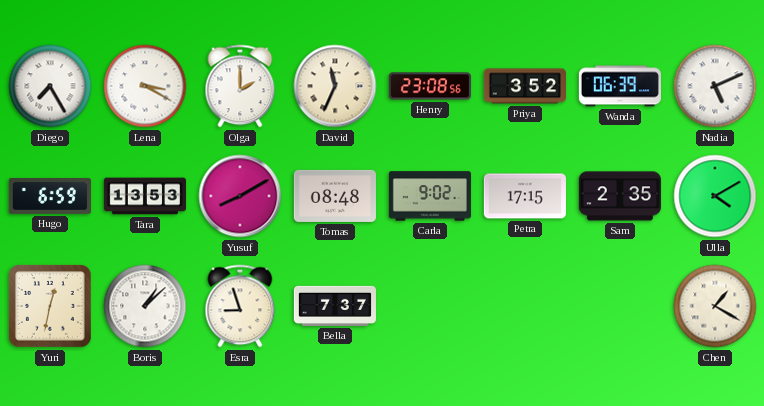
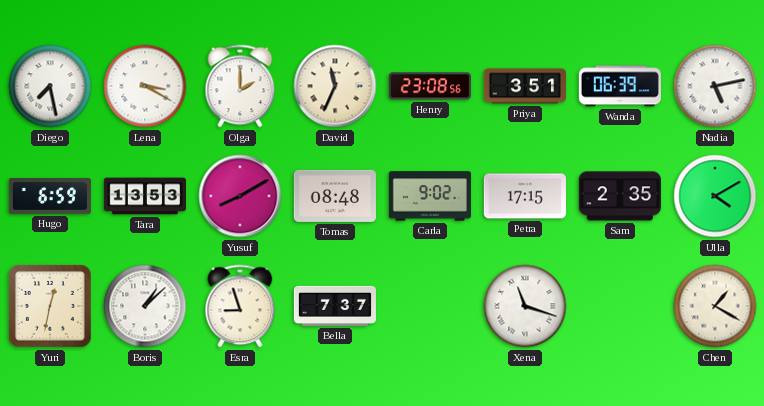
Diego: 7:25 -> 7:28 (50, 86)
Priya: 3:52 -> 3:51 (524, 86)
Nadia: 5:11 -> 5:13 (715, 86)
Xena: none -> 11:18 (525, 306)
